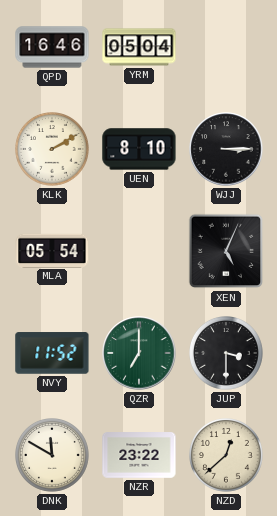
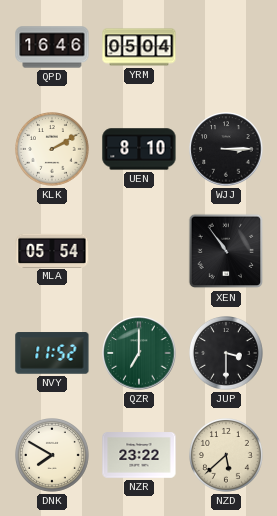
XEN: 5:04 -> 10:54 (226, 251)
DNK: 11:50 -> 7:50 (53, 456)
NZD: 12:38 -> 5:38 (227, 456)
